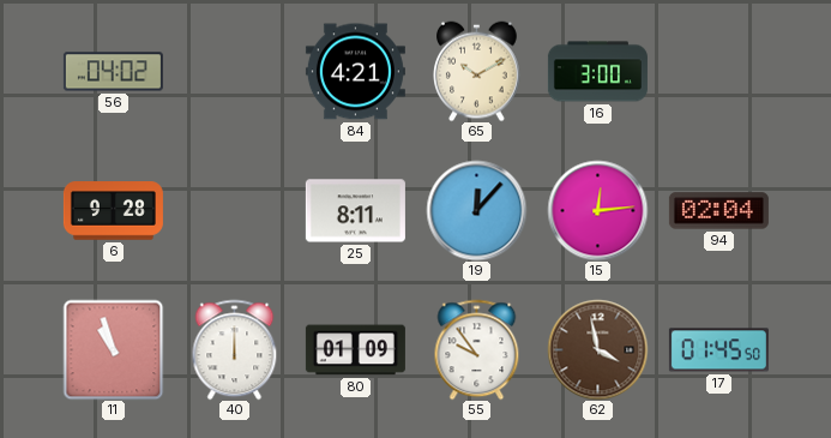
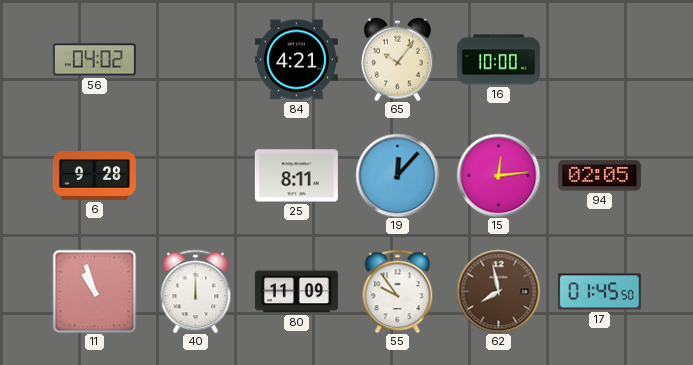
65: 10:10 -> 10:06 (398, 59)
16: 3:00 -> 10:00 (498, 60)
94: 02:04 -> 02:05 (599, 176)
80: 01:09 -> 11:09 (296, 292)
62: 3:58 -> 7:58 (498, 291)
